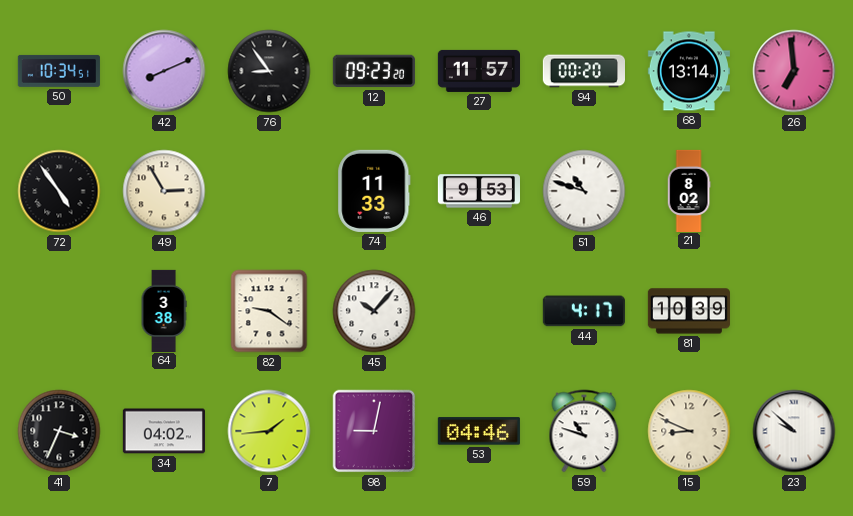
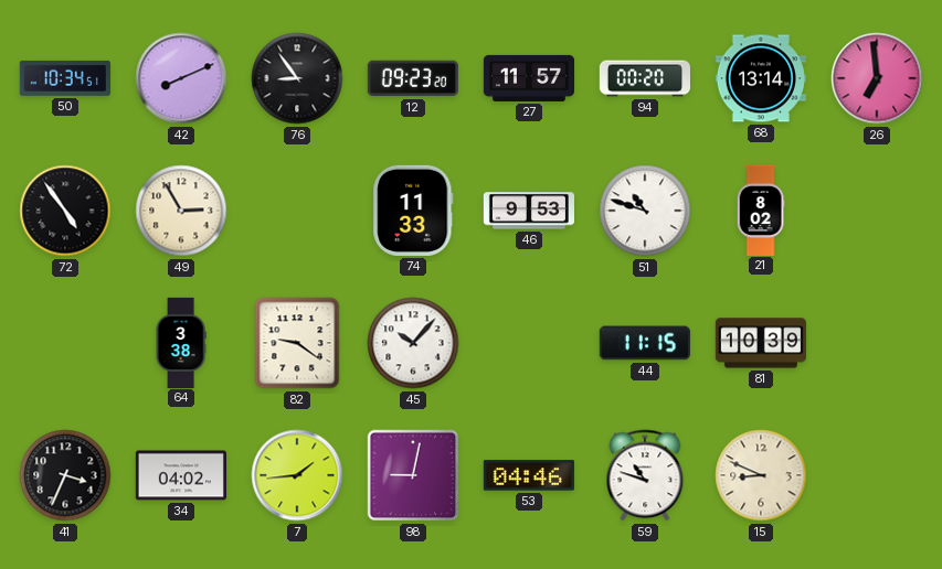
44: 4:17 -> 11:15 (645, 343)
23: 9:52 -> none (794, 431)
